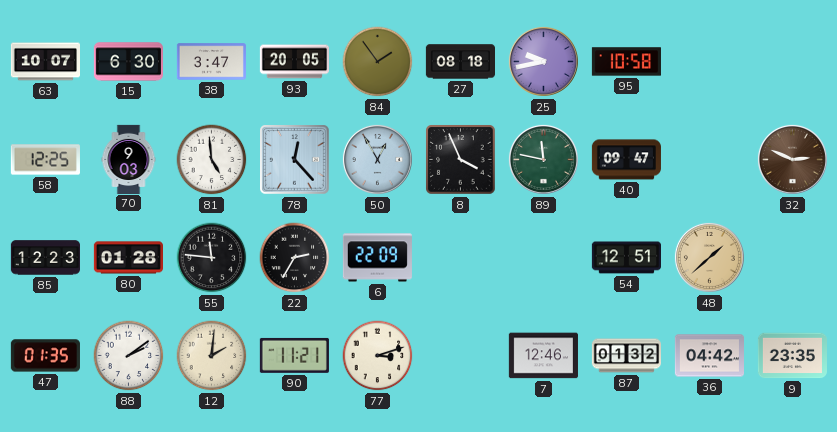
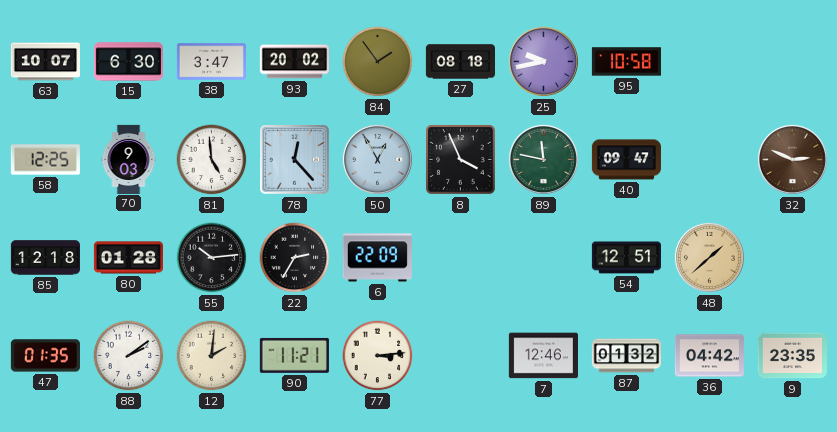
93: 20:05 -> 20:02 (294, 62)
85: 12:23 -> 12:18 (45, 258)
55: 11:46 -> 10:14 (212, 258)
77: 3:12 -> 3:14 (378, 356)
